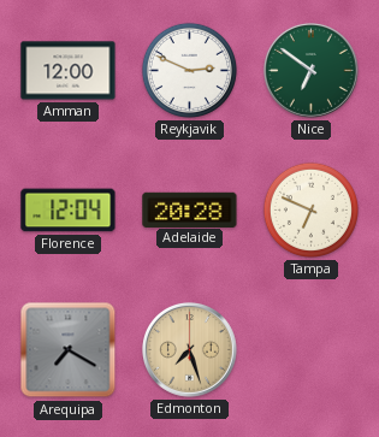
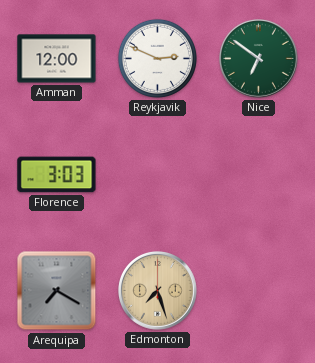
Florence: 12:04 -> 3:03 (57, 175)
Adelaide: 20:28 -> none (190, 209)
Tampa: 6:49 -> none (310, 209)
